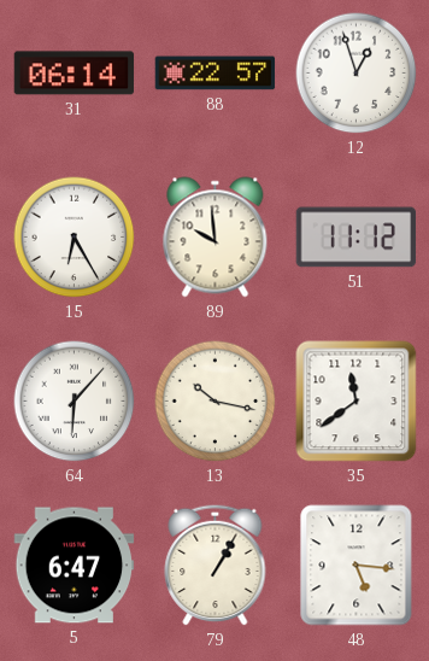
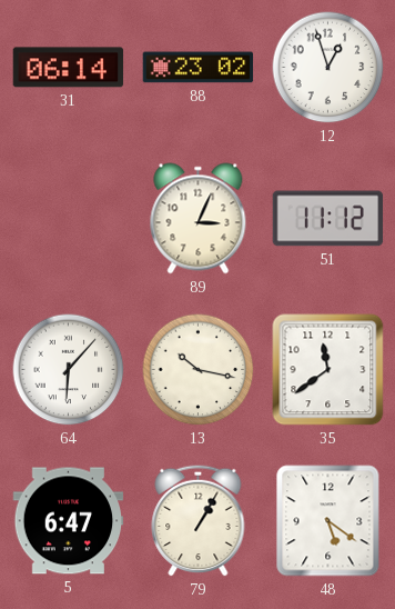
88: 22:57 -> 23:02 (199, 68)
15: 6:25 -> none (75, 238)
89: 9:59 -> 3:04 (199, 219)
48: 5:16 -> 5:21 (328, 521)
